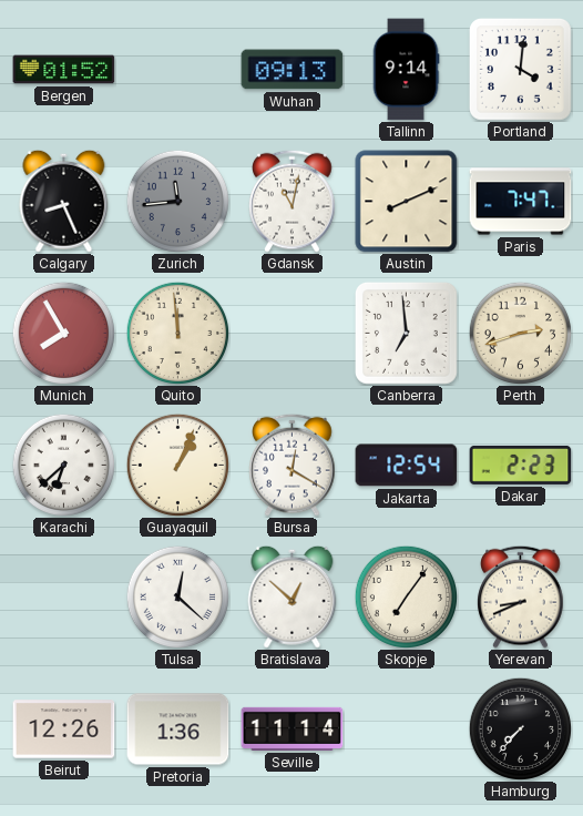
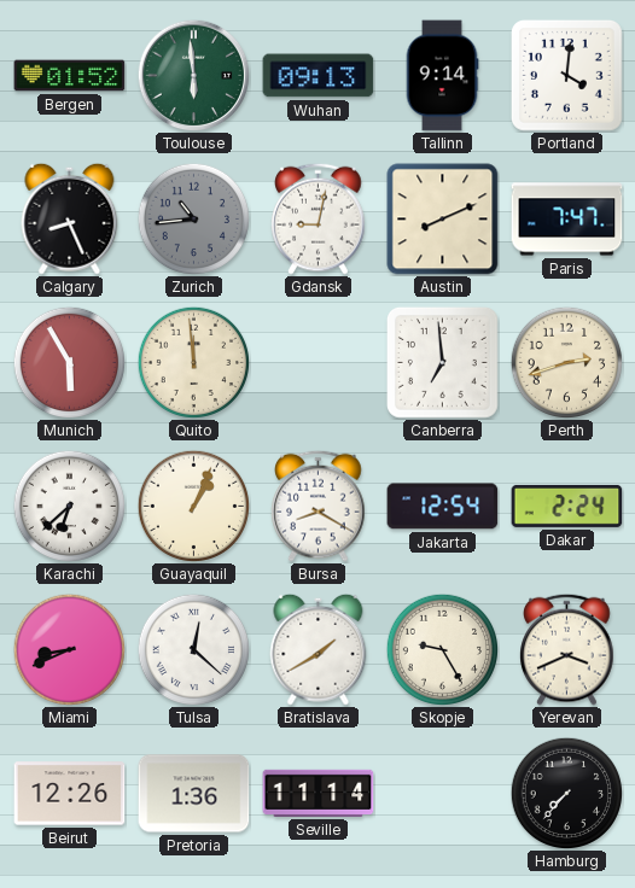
Toulouse: none -> 5:59 (193, 75)
Zurich: 11:44 -> 10:44 (193, 218)
Gdansk: 11:02 -> 9:02 (319, 218)
Munich: 7:55 -> 5:55 (69, 362)
Bursa: 12:20 -> 8:20 (319, 506)
Dakar: 2:23 -> 2:24 (567, 506)
Miami: none -> 8:41 (69, 649)
Bratislava: 12:52 -> 1:40 (319, 649)
Skopje: 7:06 -> 9:25 (442, 649)
Yerevan: 8:41 -> 3:41 (567, 649)
